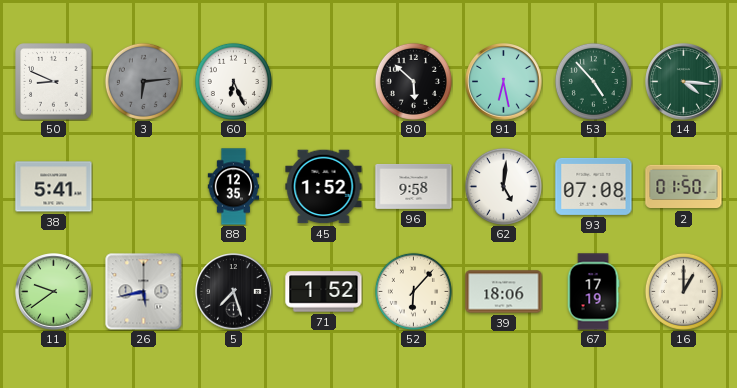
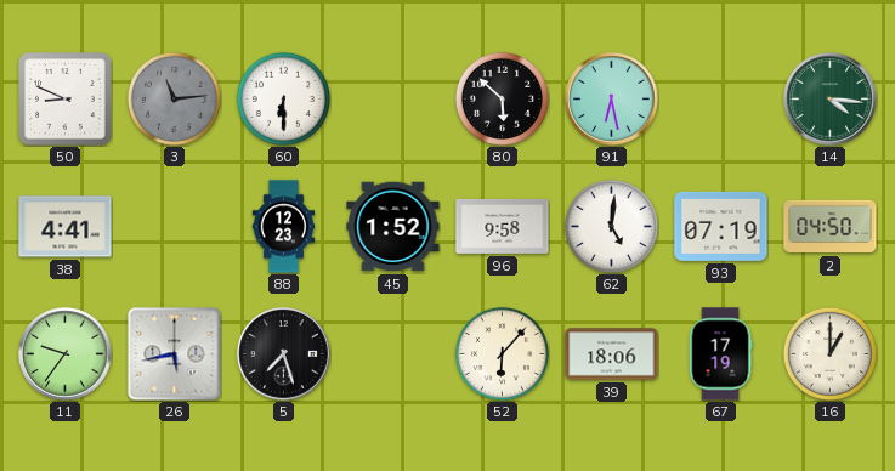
3: 6:14 -> 11:14 (174, 98)
60: 6:26 -> 6:30 (283, 98)
53: 4:53 -> none (593, 81)
38: 5:41 -> 4:41 (66, 227)
88: 12:35 -> 12:23 (284, 227)
93: 07:08 -> 07:19 (721, 226)
2: 01:50 -> 04:50 (831, 227)
11: 9:39 -> 9:36 (66, 354)
71: 1:52 -> none (324, 292)
